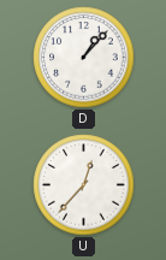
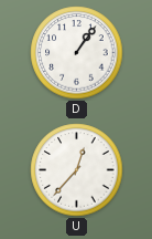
D: 1:07 -> 1:06 (77, 53)
